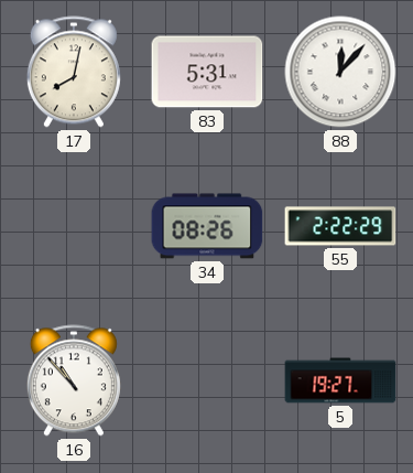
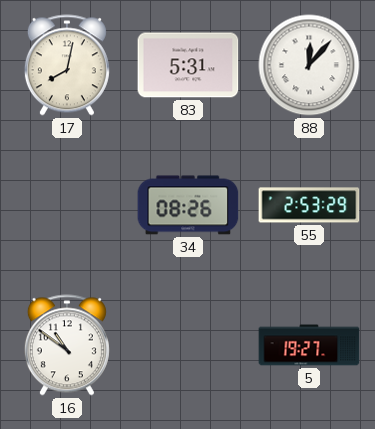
55: 2:22 -> 2:53 (309, 205)
16: 10:53 -> 10:51 (67, 345)
